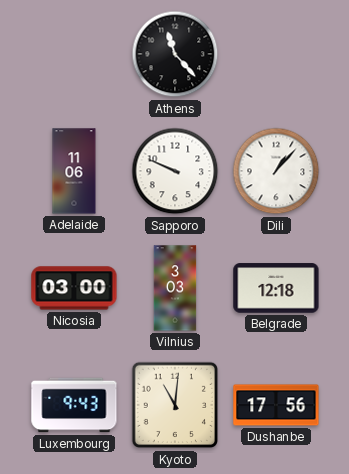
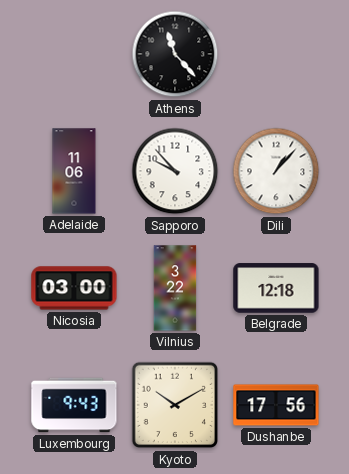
Sapporo: 9:49 -> 9:53 (175, 171)
Vilnius: 3:03 -> 3:22 (175, 288)
Kyoto: 11:01 -> 10:10 (175, 405)
